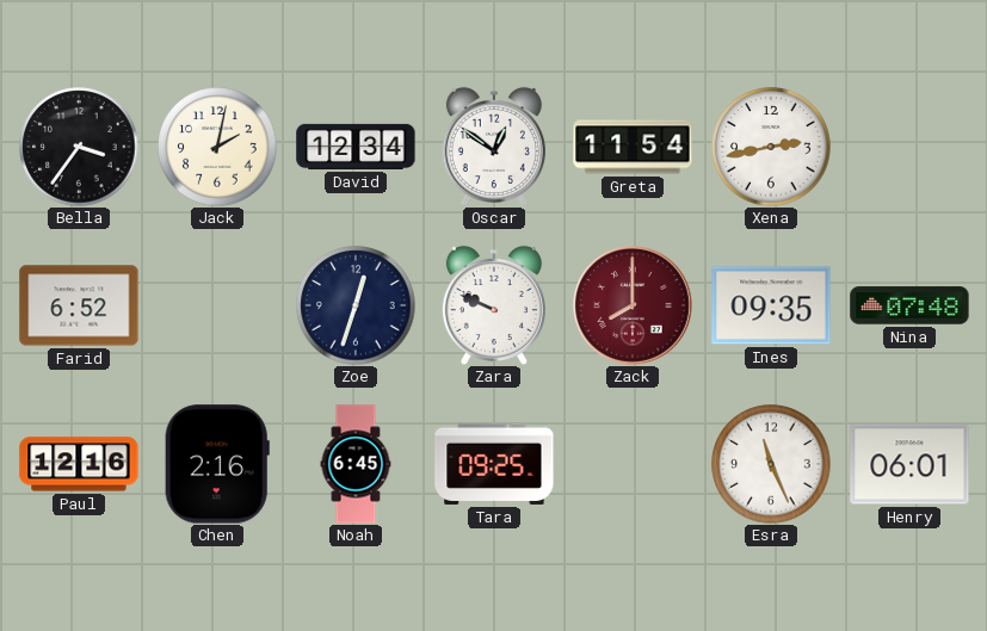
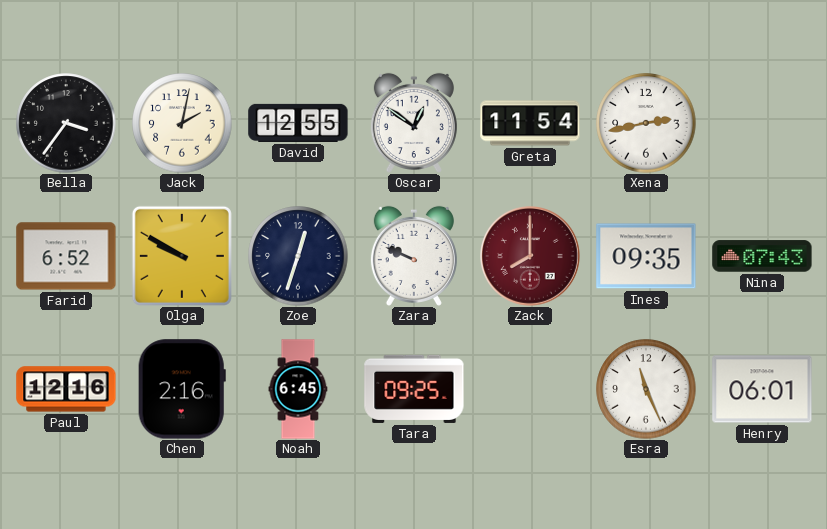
David: 12:34 -> 12:55 (298, 123)
Olga: none -> 9:50 (182, 256)
Nina: 07:48 -> 07:43 (762, 256)
